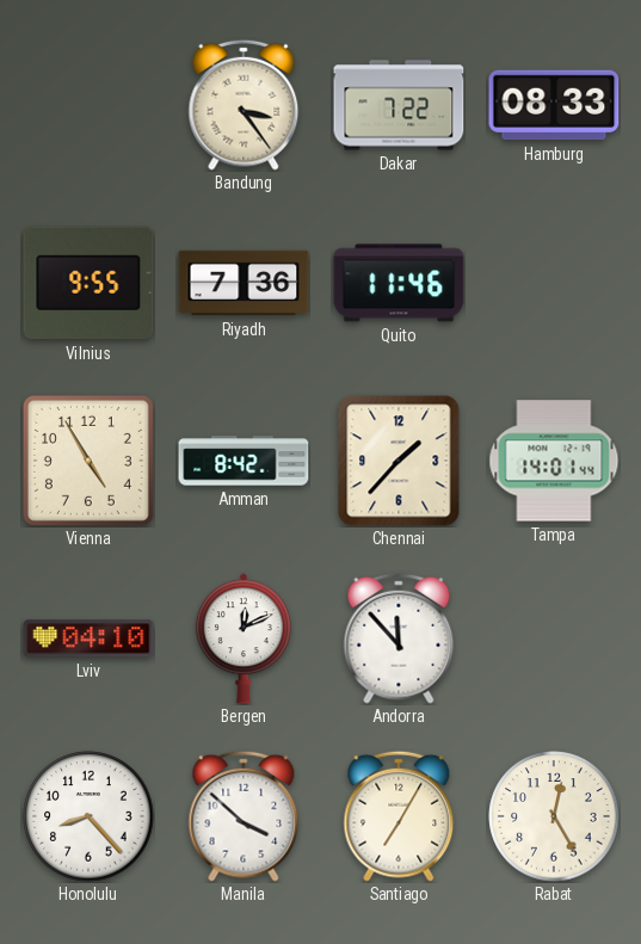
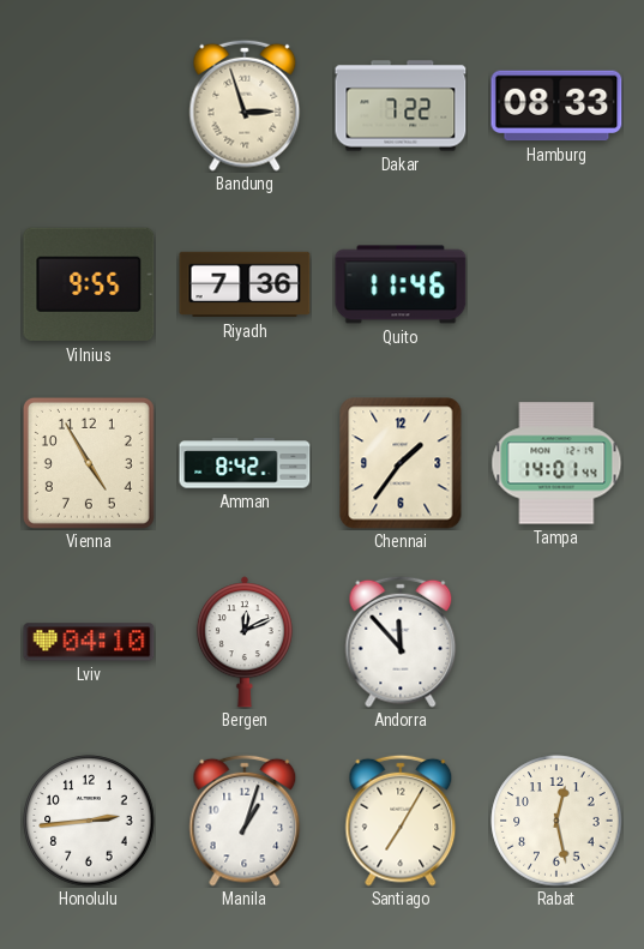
Bandung: 3:24 -> 2:57 (245, 106)
Chennai: 1:37 -> 1:36 (401, 463)
Honolulu: 8:23 -> 2:44 (89, 821)
Manila: 3:52 -> 1:03 (245, 821)
Rabat: 12:25 -> 12:28 (556, 821)
